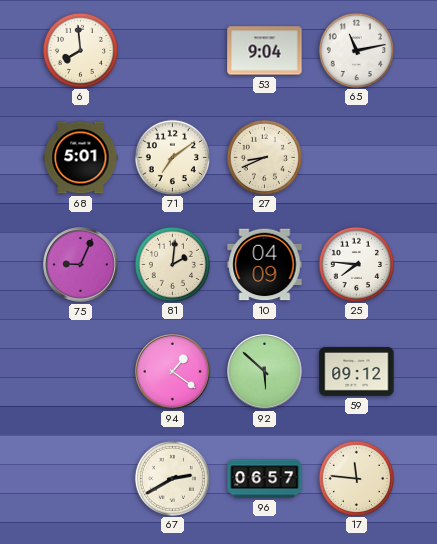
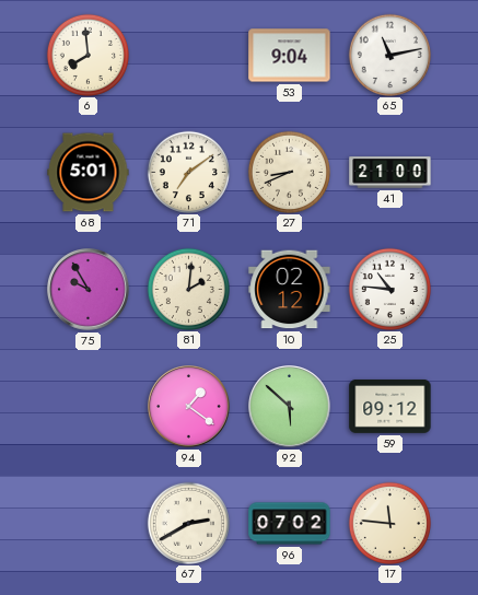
41: none -> 21:00 (390, 173)
75: 9:04 -> 9:55 (89, 290)
10: 04:09 -> 02:12 (290, 290)
25: 7:46 -> 10:46 (389, 289)
96: 06:57 -> 07:02 (290, 524)
